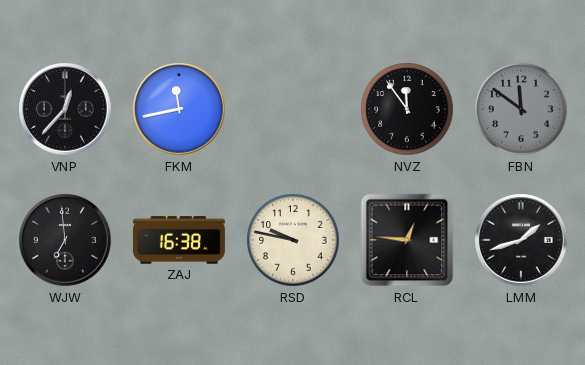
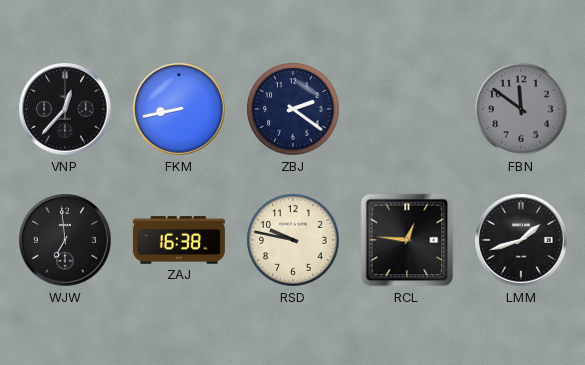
FKM: 11:43 -> 8:43 (179, 109)
ZBJ: none -> 2:21 (293, 109)
NVZ: 11:54 -> none (407, 109)
